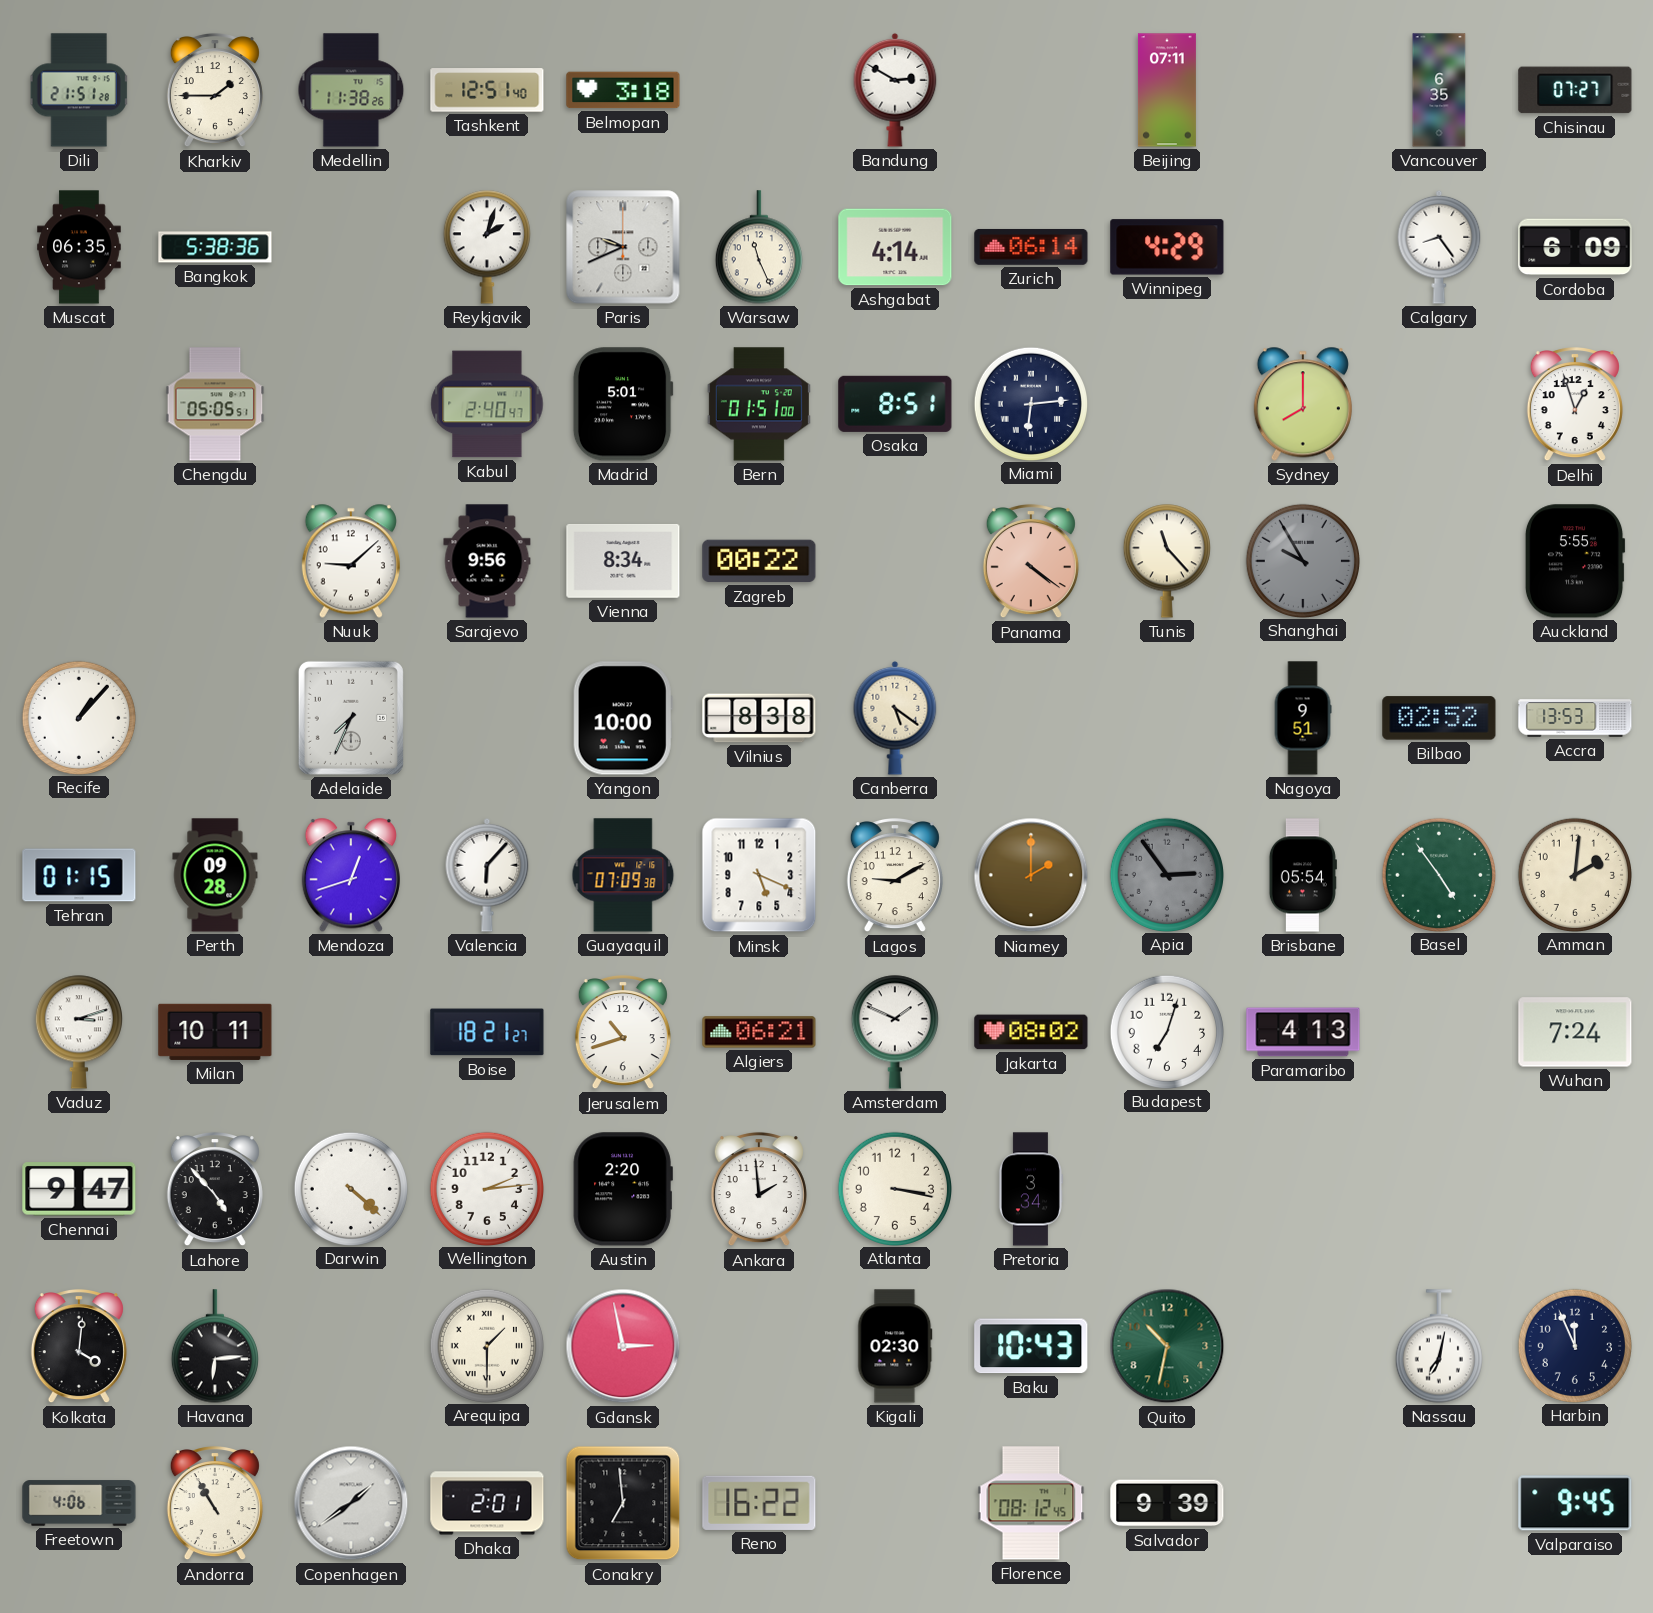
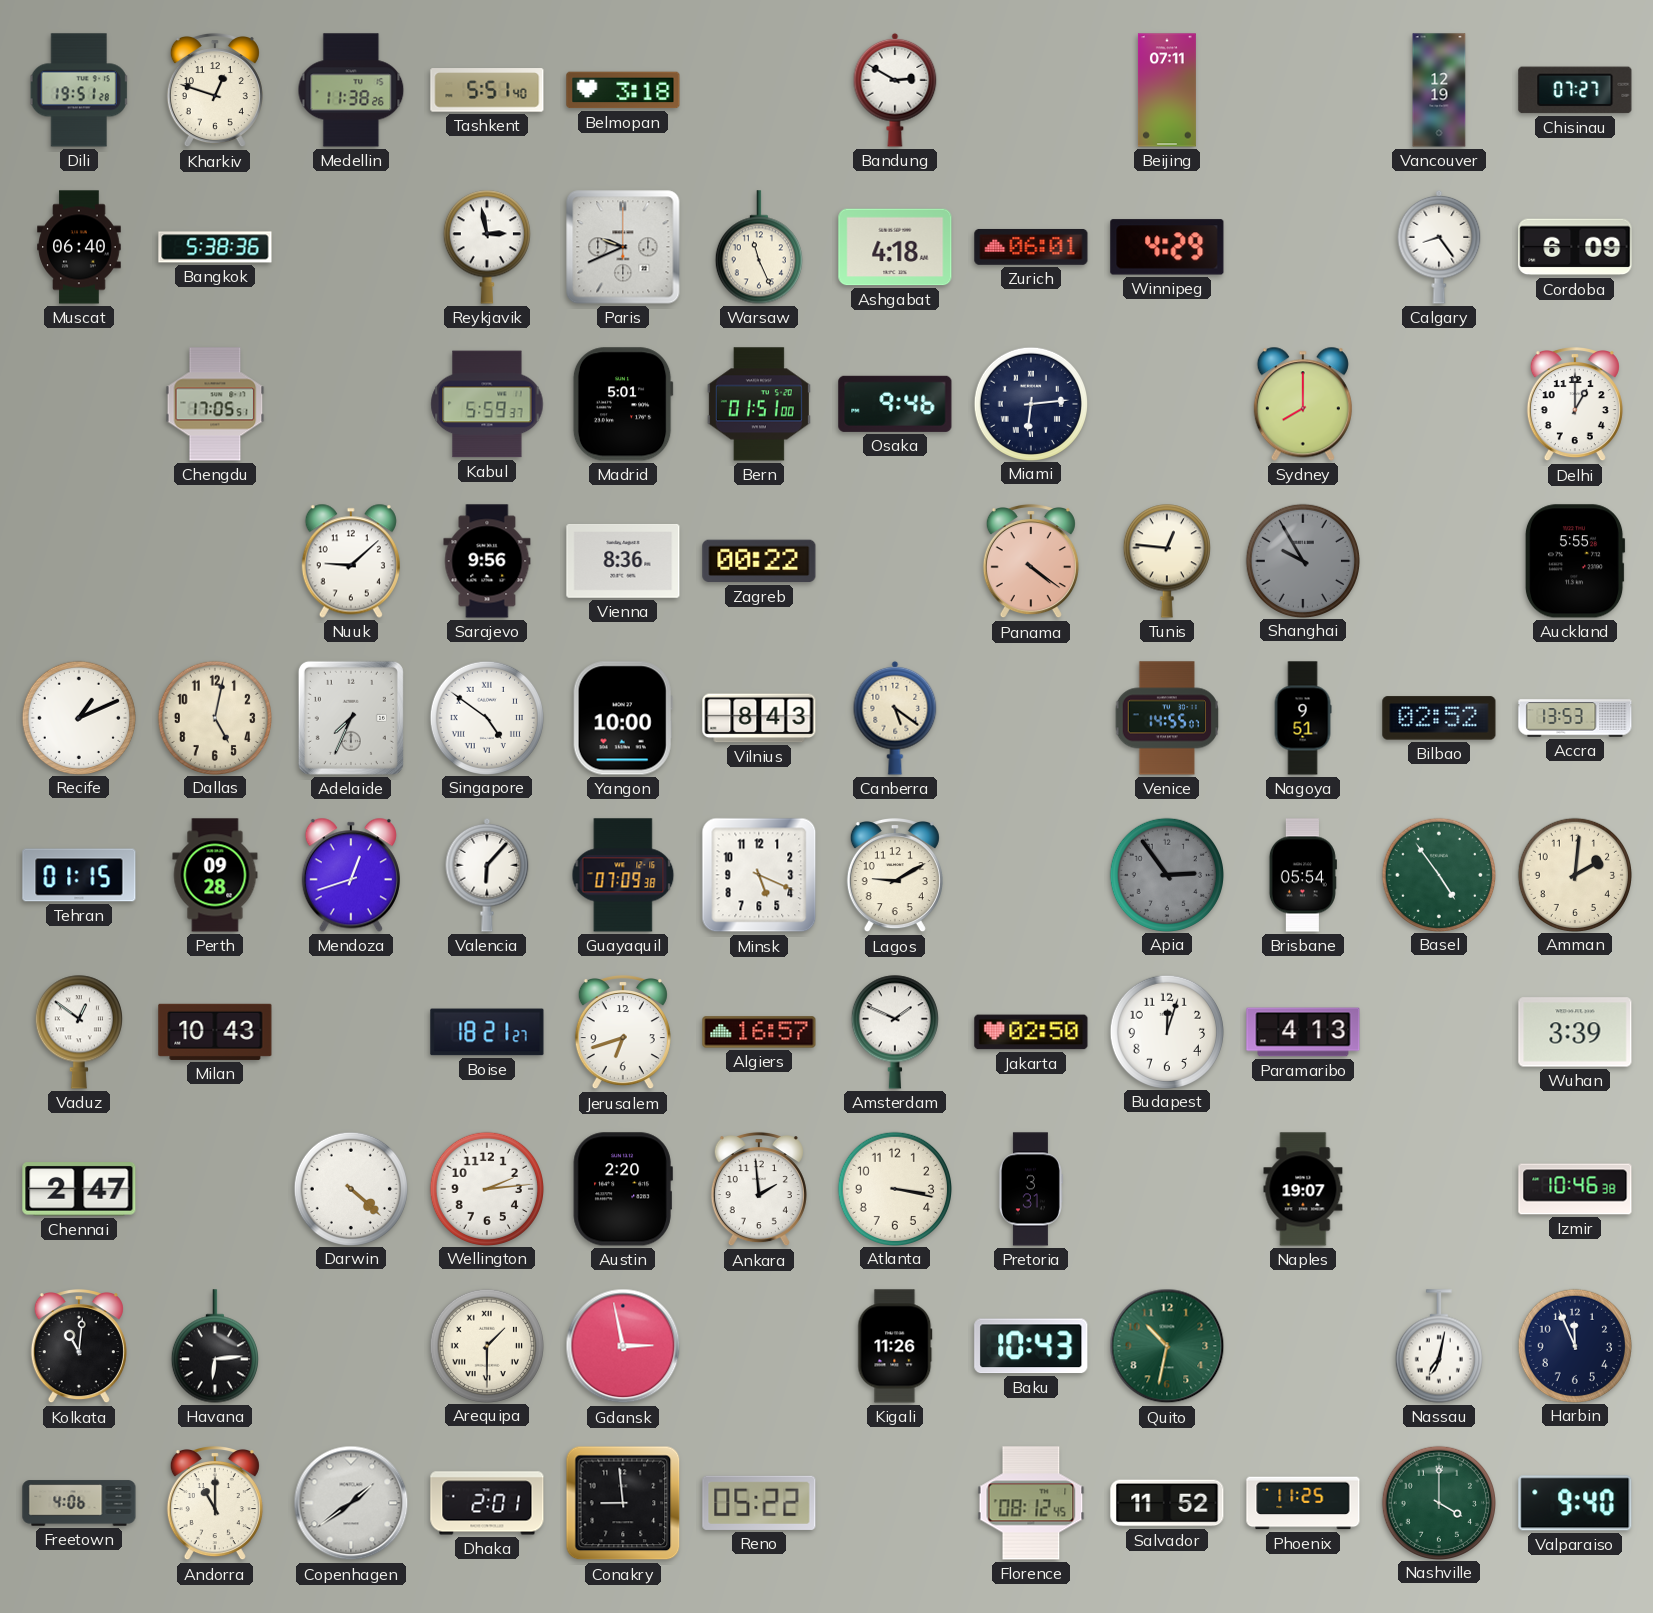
Dili: 21:51 -> 19:51 (79, 90)
Kharkiv: 1:45 -> 12:48 (215, 90)
Tashkent: 12:51 -> 5:51 (487, 90)
Vancouver: 6:35 -> 12:19 (1439, 90)
Muscat: 06:35 -> 06:40 (79, 247)
Reykjavik: 2:03 -> 2:58 (487, 247)
Ashgabat: 4:14 -> 4:18 (895, 247)
Zurich: 06:14 -> 06:01 (1031, 247)
Chengdu: 05:05 -> 17:05 (215, 404)
Kabul: 2:40 -> 5:59 (487, 404)
Osaka: 8:51 -> 9:46 (895, 404)
Delhi: 12:57 -> 1:00 (1575, 404)
Vienna: 8:34 -> 8:36 (623, 561)
Tunis: 11:23 -> 12:46 (1167, 561)
Recife: 1:07 -> 1:11 (78, 717)
Dallas: none -> 5:02 (214, 717)
Singapore: none -> 4:51 (486, 717)
Vilnius: 8:38 -> 8:43 (759, 718)
Venice: none -> 14:55 (1167, 718)
Niamey: 2:00 -> none (1031, 875)
Vaduz: 3:12 -> 12:51 (79, 1032)
Milan: 10:11 -> 10:43 (215, 1032)
Jerusalem: 10:42 -> 6:42 (623, 1032)
Algiers: 06:21 -> 16:57 (759, 1032)
Jakarta: 08:02 -> 02:50 (1031, 1032)
Budapest: 7:03 -> 12:03 (1166, 1031)
Wuhan: 7:24 -> 3:39 (1575, 1032)
Chennai: 9:47 -> 2:47 (79, 1189)
Lahore: 4:53 -> none (215, 1189)
Pretoria: 3:34 -> 3:31 (1030, 1189)
Naples: none -> 19:07 (1303, 1189)
Izmir: none -> 10:46 (1575, 1189)
Kolkata: 4:01 -> 11:01 (79, 1346)
Kigali: 02:30 -> 11:26 (895, 1346)
Andorra: 10:55 -> 11:00 (215, 1503)
Conakry: 6:59 -> 8:59 (623, 1503)
Reno: 16:22 -> 05:22 (759, 1503)
Salvador: 9:39 -> 11:52 (1167, 1503)
Phoenix: none -> 11:25 (1303, 1503)
Nashville: none -> 4:00 (1438, 1502)
Valparaiso: 9:45 -> 9:40 (1575, 1503)
